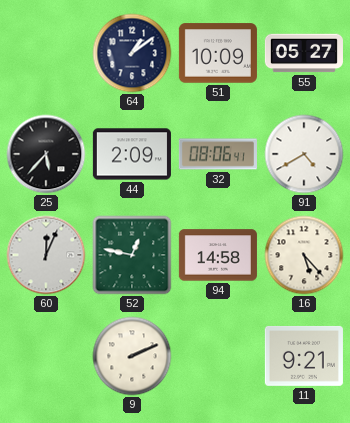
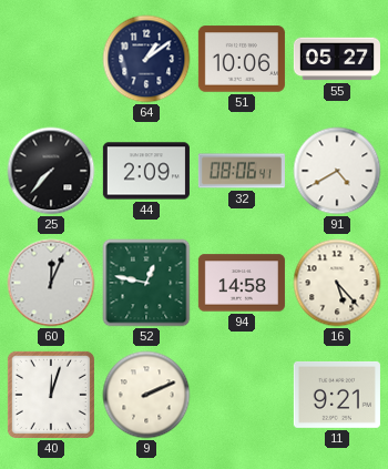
51: 10:09 -> 10:06 (242, 59)
25: 5:37 -> 7:37 (51, 171)
40: none -> 12:03 (51, 395)
